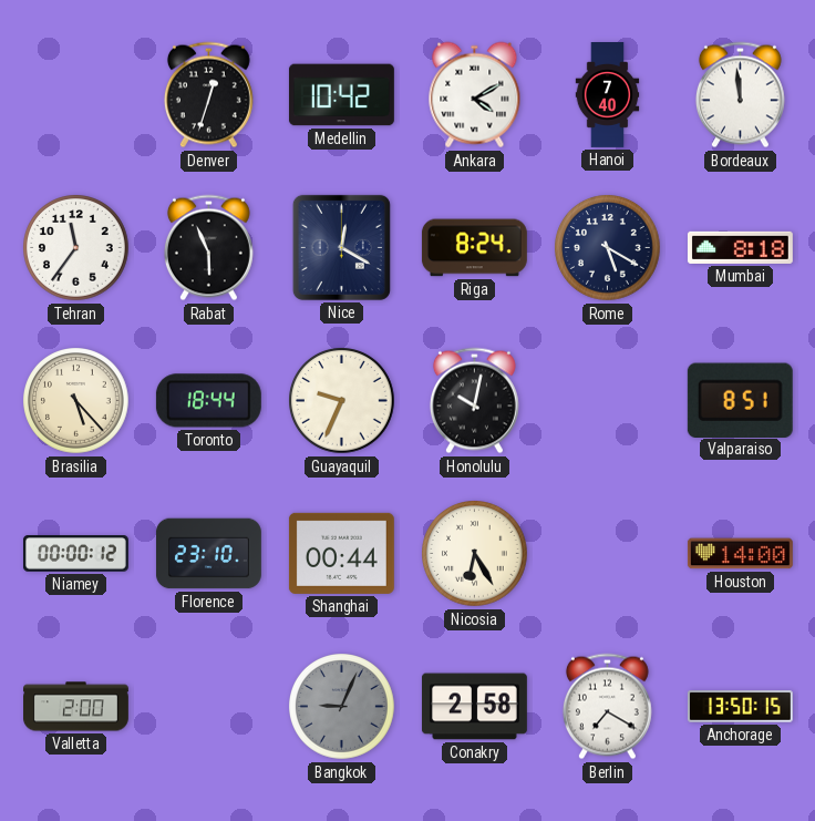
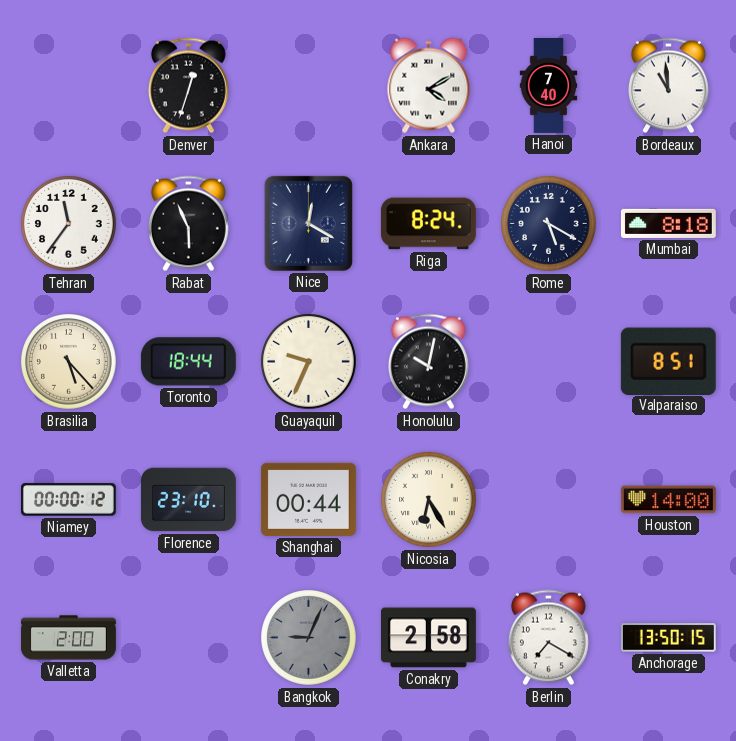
Medellin: 10:42 -> none (341, 95)
Bordeaux: 11:59 -> 10:59 (668, 86)
